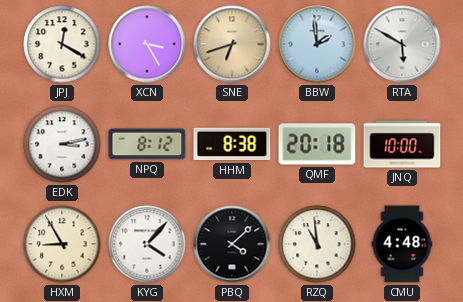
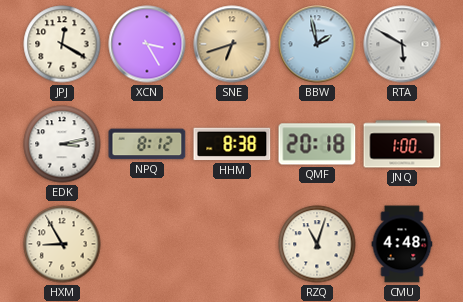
BBW: 1:59 -> 1:58 (317, 44)
JNQ: 10:00 -> 1:00 (402, 144)
KYG: 4:07 -> none (147, 244)
PBQ: 4:08 -> none (232, 244)
RZQ: 10:59 -> 11:03 (317, 244)
